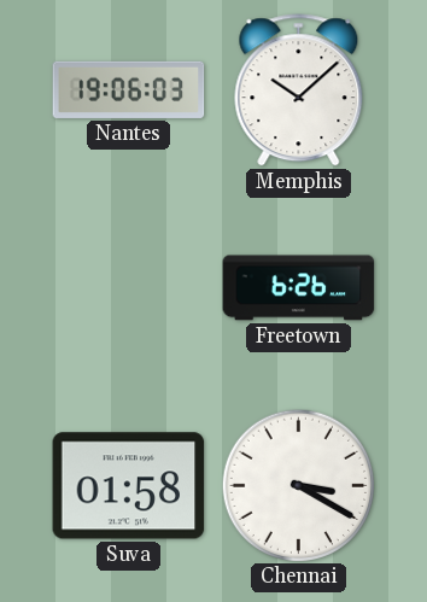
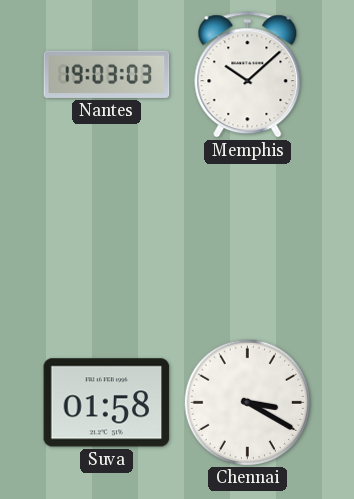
Nantes: 19:06 -> 19:03 (107, 74)
Freetown: 6:26 -> none (299, 288)
